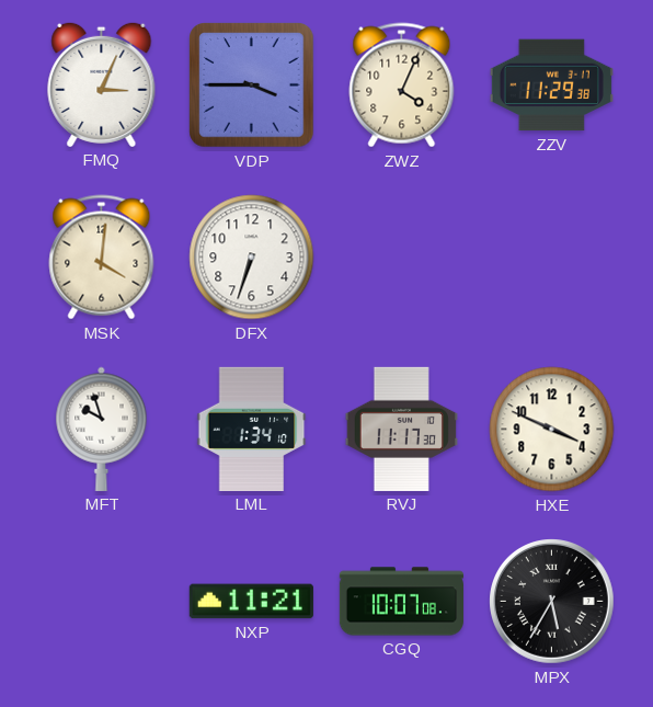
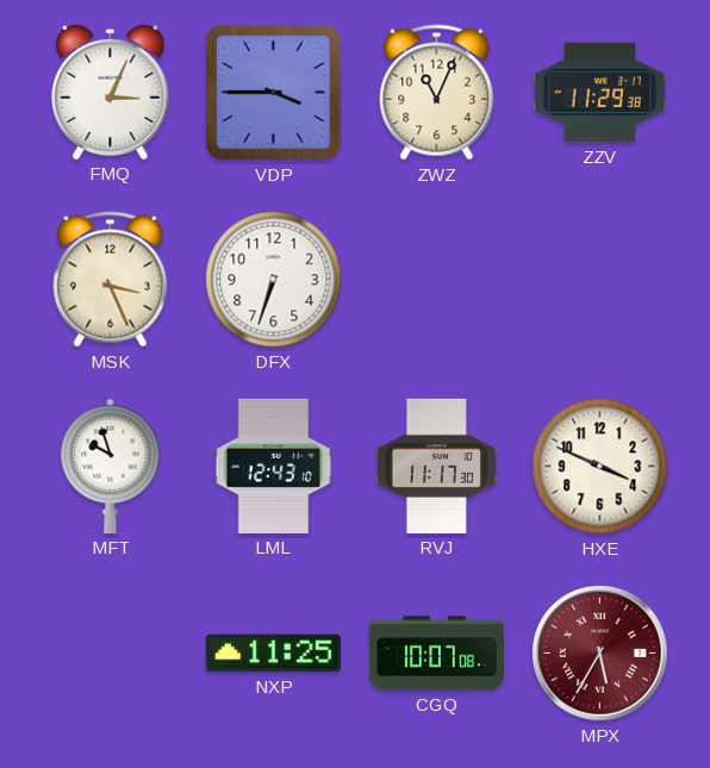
ZWZ: 4:04 -> 11:04 (437, 93)
MSK: 4:01 -> 3:26 (111, 280)
LML: 1:34 -> 12:43 (274, 466)
NXP: 11:21 -> 11:25 (273, 654)
MPX dial: black -> burgundy (600, 654)
